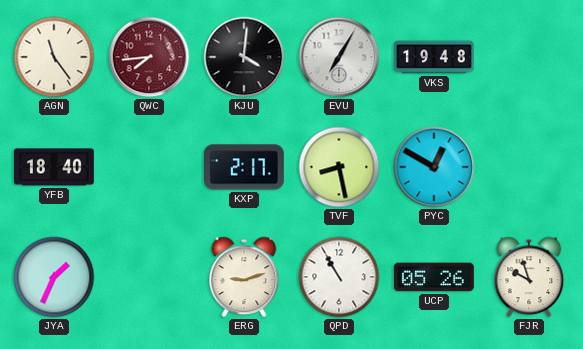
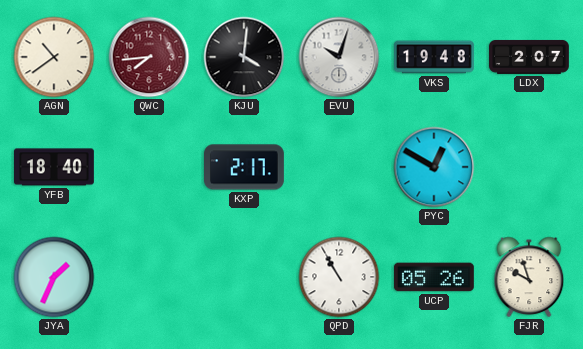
AGN: 11:24 -> 10:39 (54, 57)
EVU: 7:05 -> 10:03 (339, 57)
LDX: none -> 2:07 (530, 57)
TVF: 8:28 -> none (339, 167)
ERG: 9:12 -> none (244, 277)
